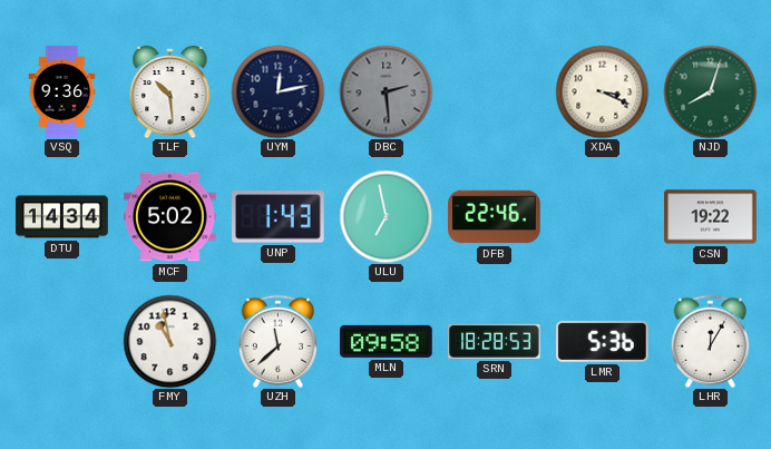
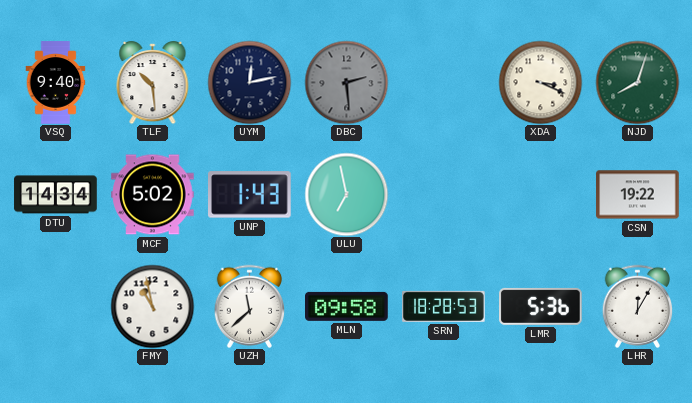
VSQ: 9:36 -> 9:40 (56, 83)
DFB: 22:46 -> none (495, 217)
